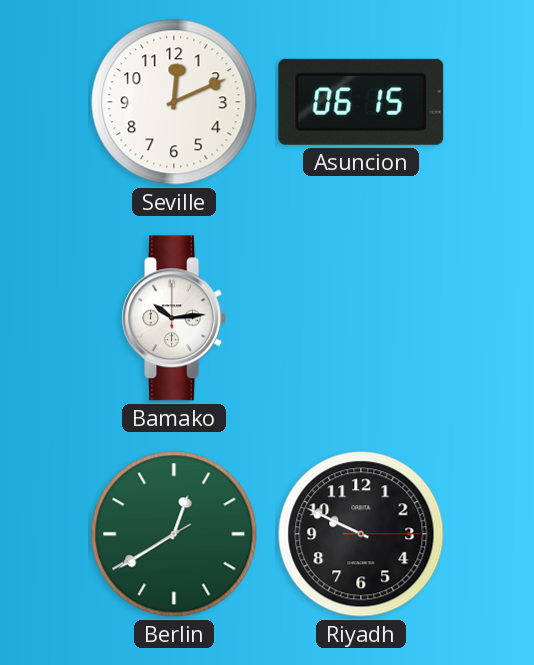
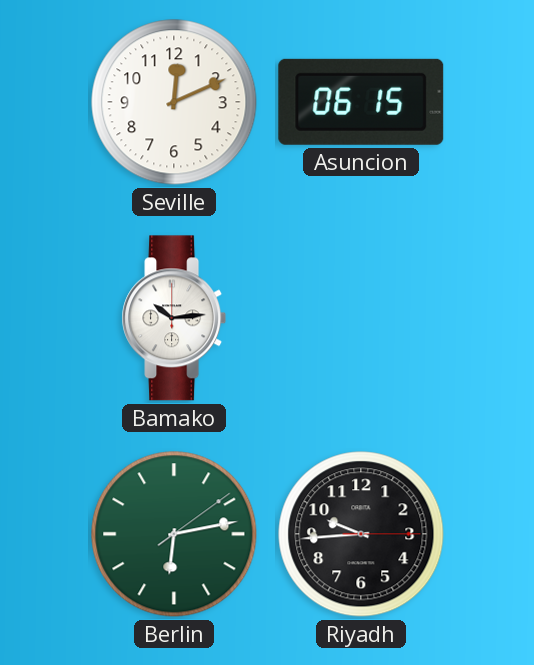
Berlin: 12:39 -> 6:13 (174, 534)
Riyadh: 9:49 -> 9:44 (361, 534)
